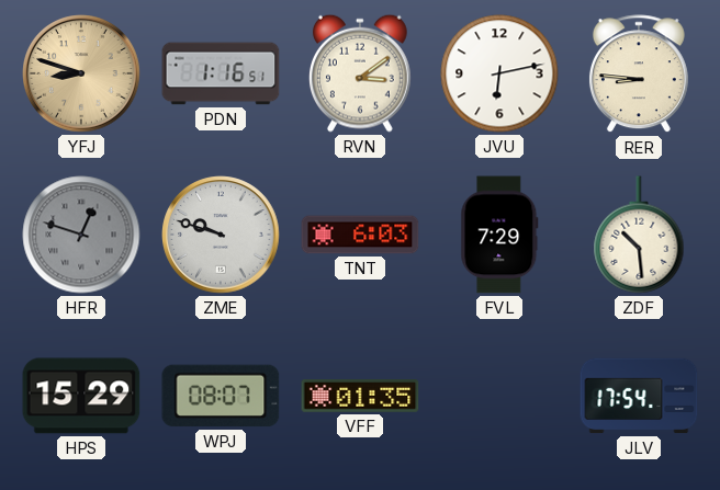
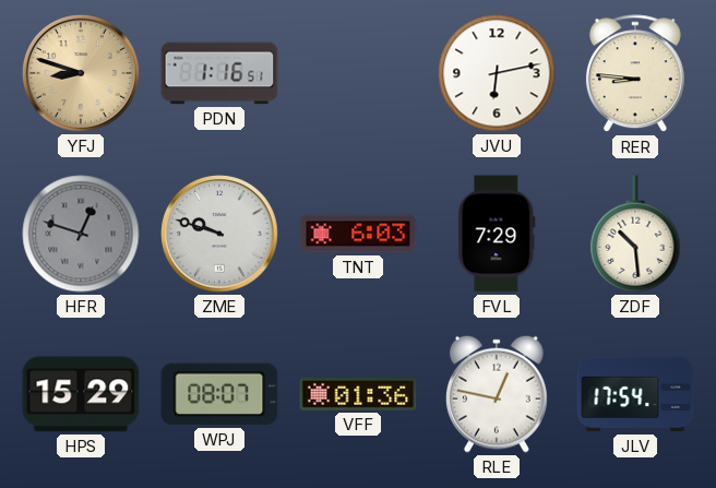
RVN: 3:09 -> none (360, 73)
VFF: 01:35 -> 01:36 (358, 395)
RLE: none -> 12:47 (497, 394)
